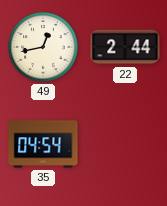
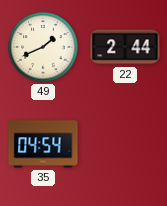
49: 12:43 -> 1:41 (43, 47)
